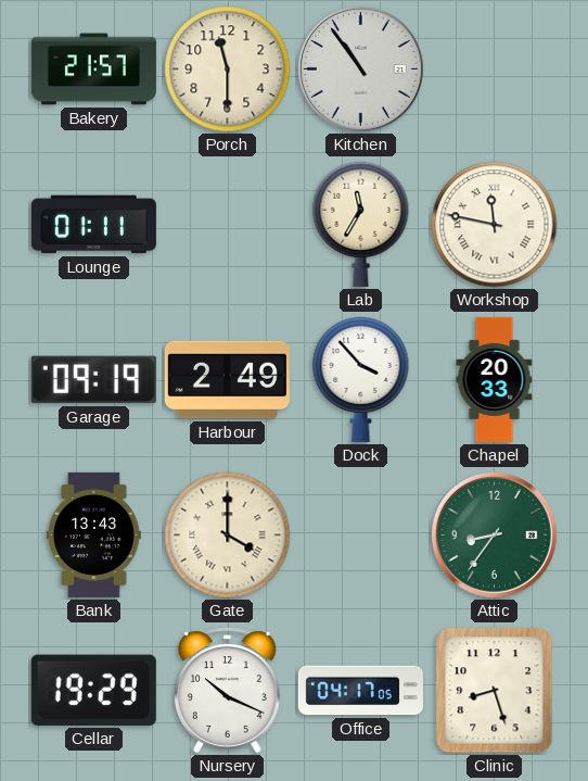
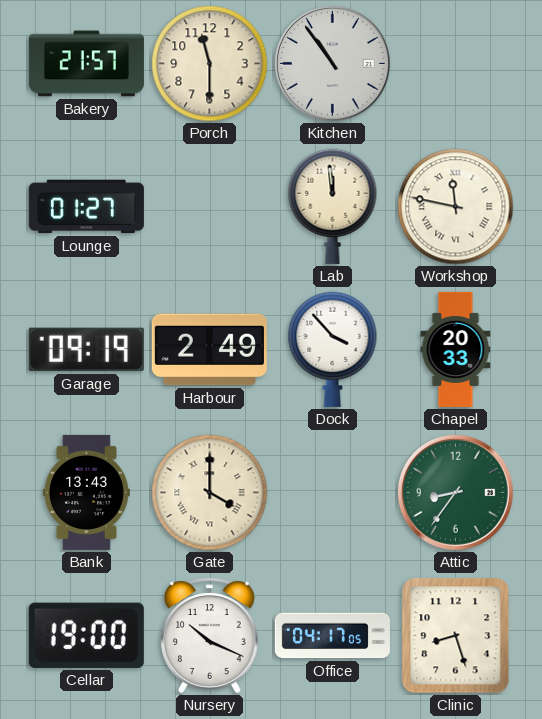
Lounge: 01:11 -> 01:27 (86, 207)
Lab: 11:35 -> 11:59 (333, 206)
Cellar: 19:29 -> 19:00 (86, 635)
